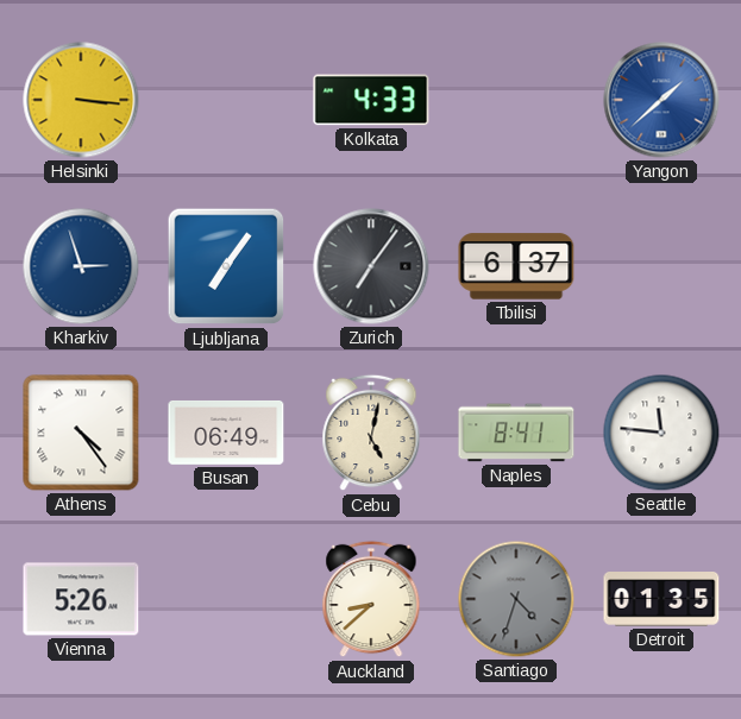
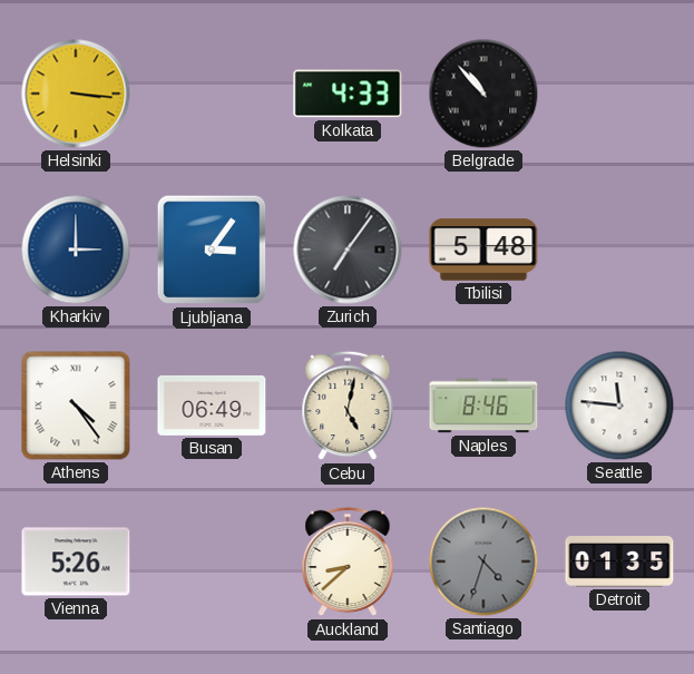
Belgrade: none -> 10:53 (483, 94)
Yangon: 1:38 -> none (661, 100)
Kharkiv: 2:57 -> 3:00 (76, 250)
Ljubljana: 7:06 -> 3:06 (212, 250)
Tbilisi: 6:37 -> 5:48 (483, 250)
Naples: 8:41 -> 8:46 (483, 406)
